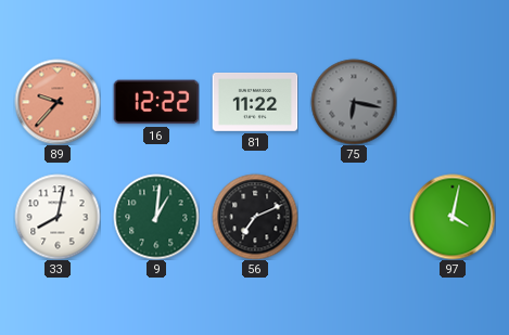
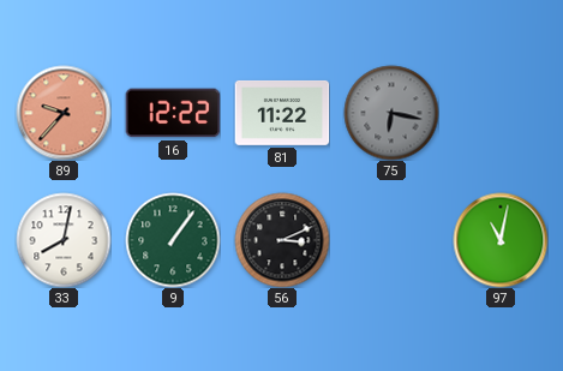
9: 1:01 -> 1:06 (173, 240)
56: 7:11 -> 3:11 (282, 240)
97: 4:02 -> 11:02 (501, 240)
